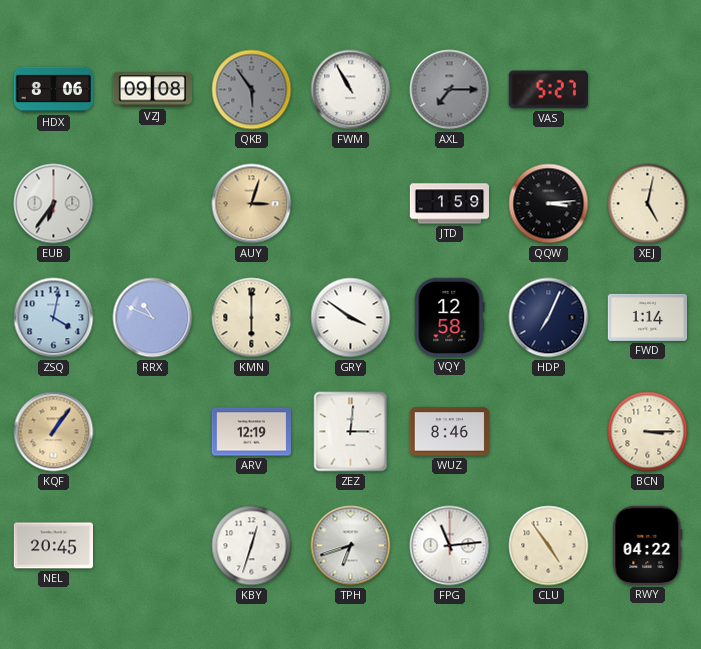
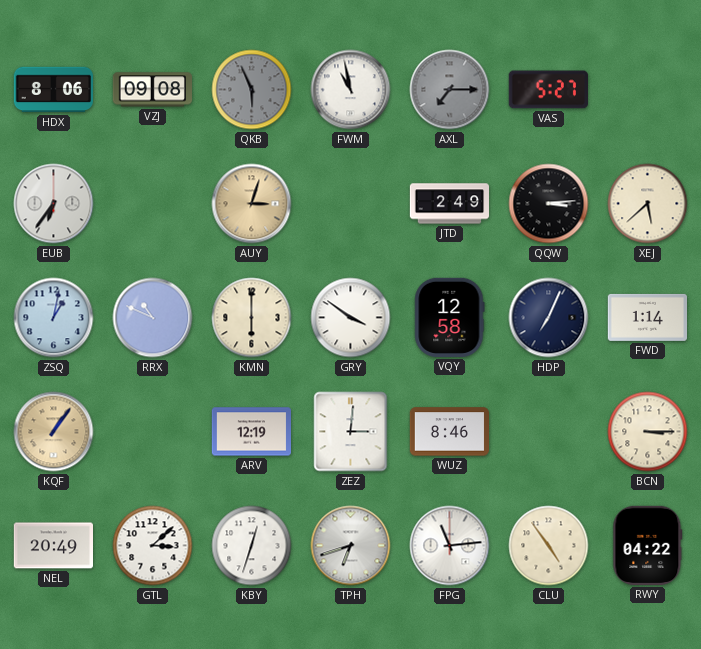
QKB: 5:54 -> 5:56 (252, 90)
FWM: 10:55 -> 10:58 (351, 90)
JTD: 1:59 -> 2:49 (450, 204)
XEJ: 5:02 -> 5:38 (648, 204)
ZSQ: 4:02 -> 1:02 (54, 318)
NEL: 20:45 -> 20:49 (53, 546)
GTL: none -> 3:08 (153, 546)
